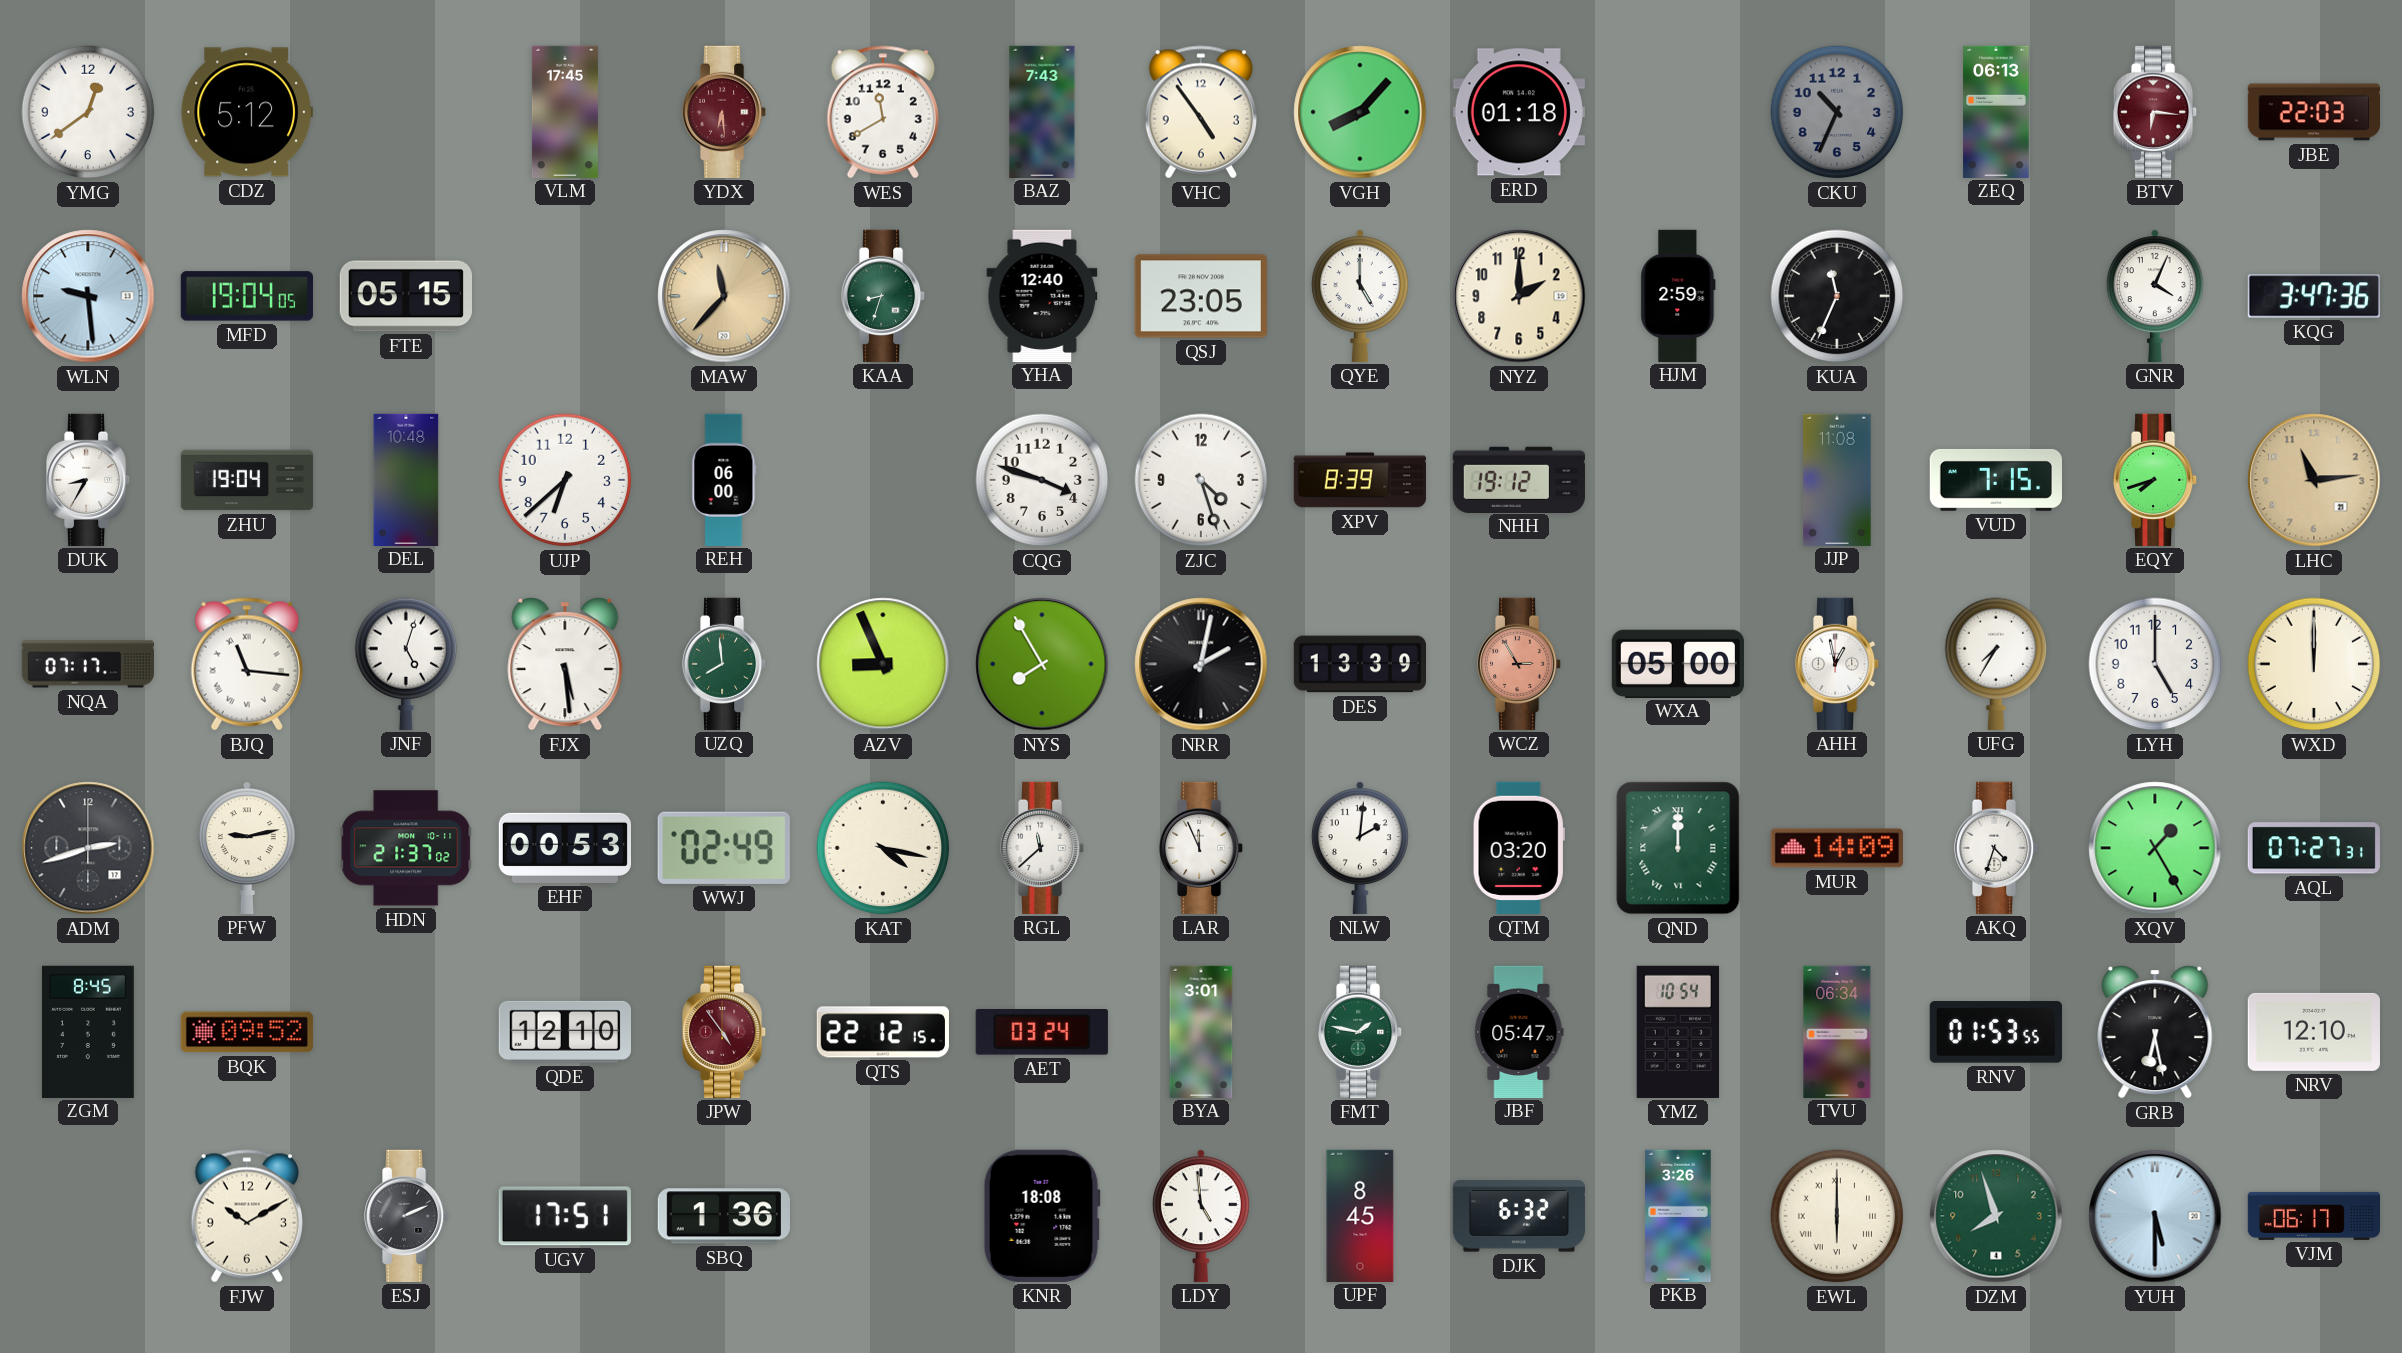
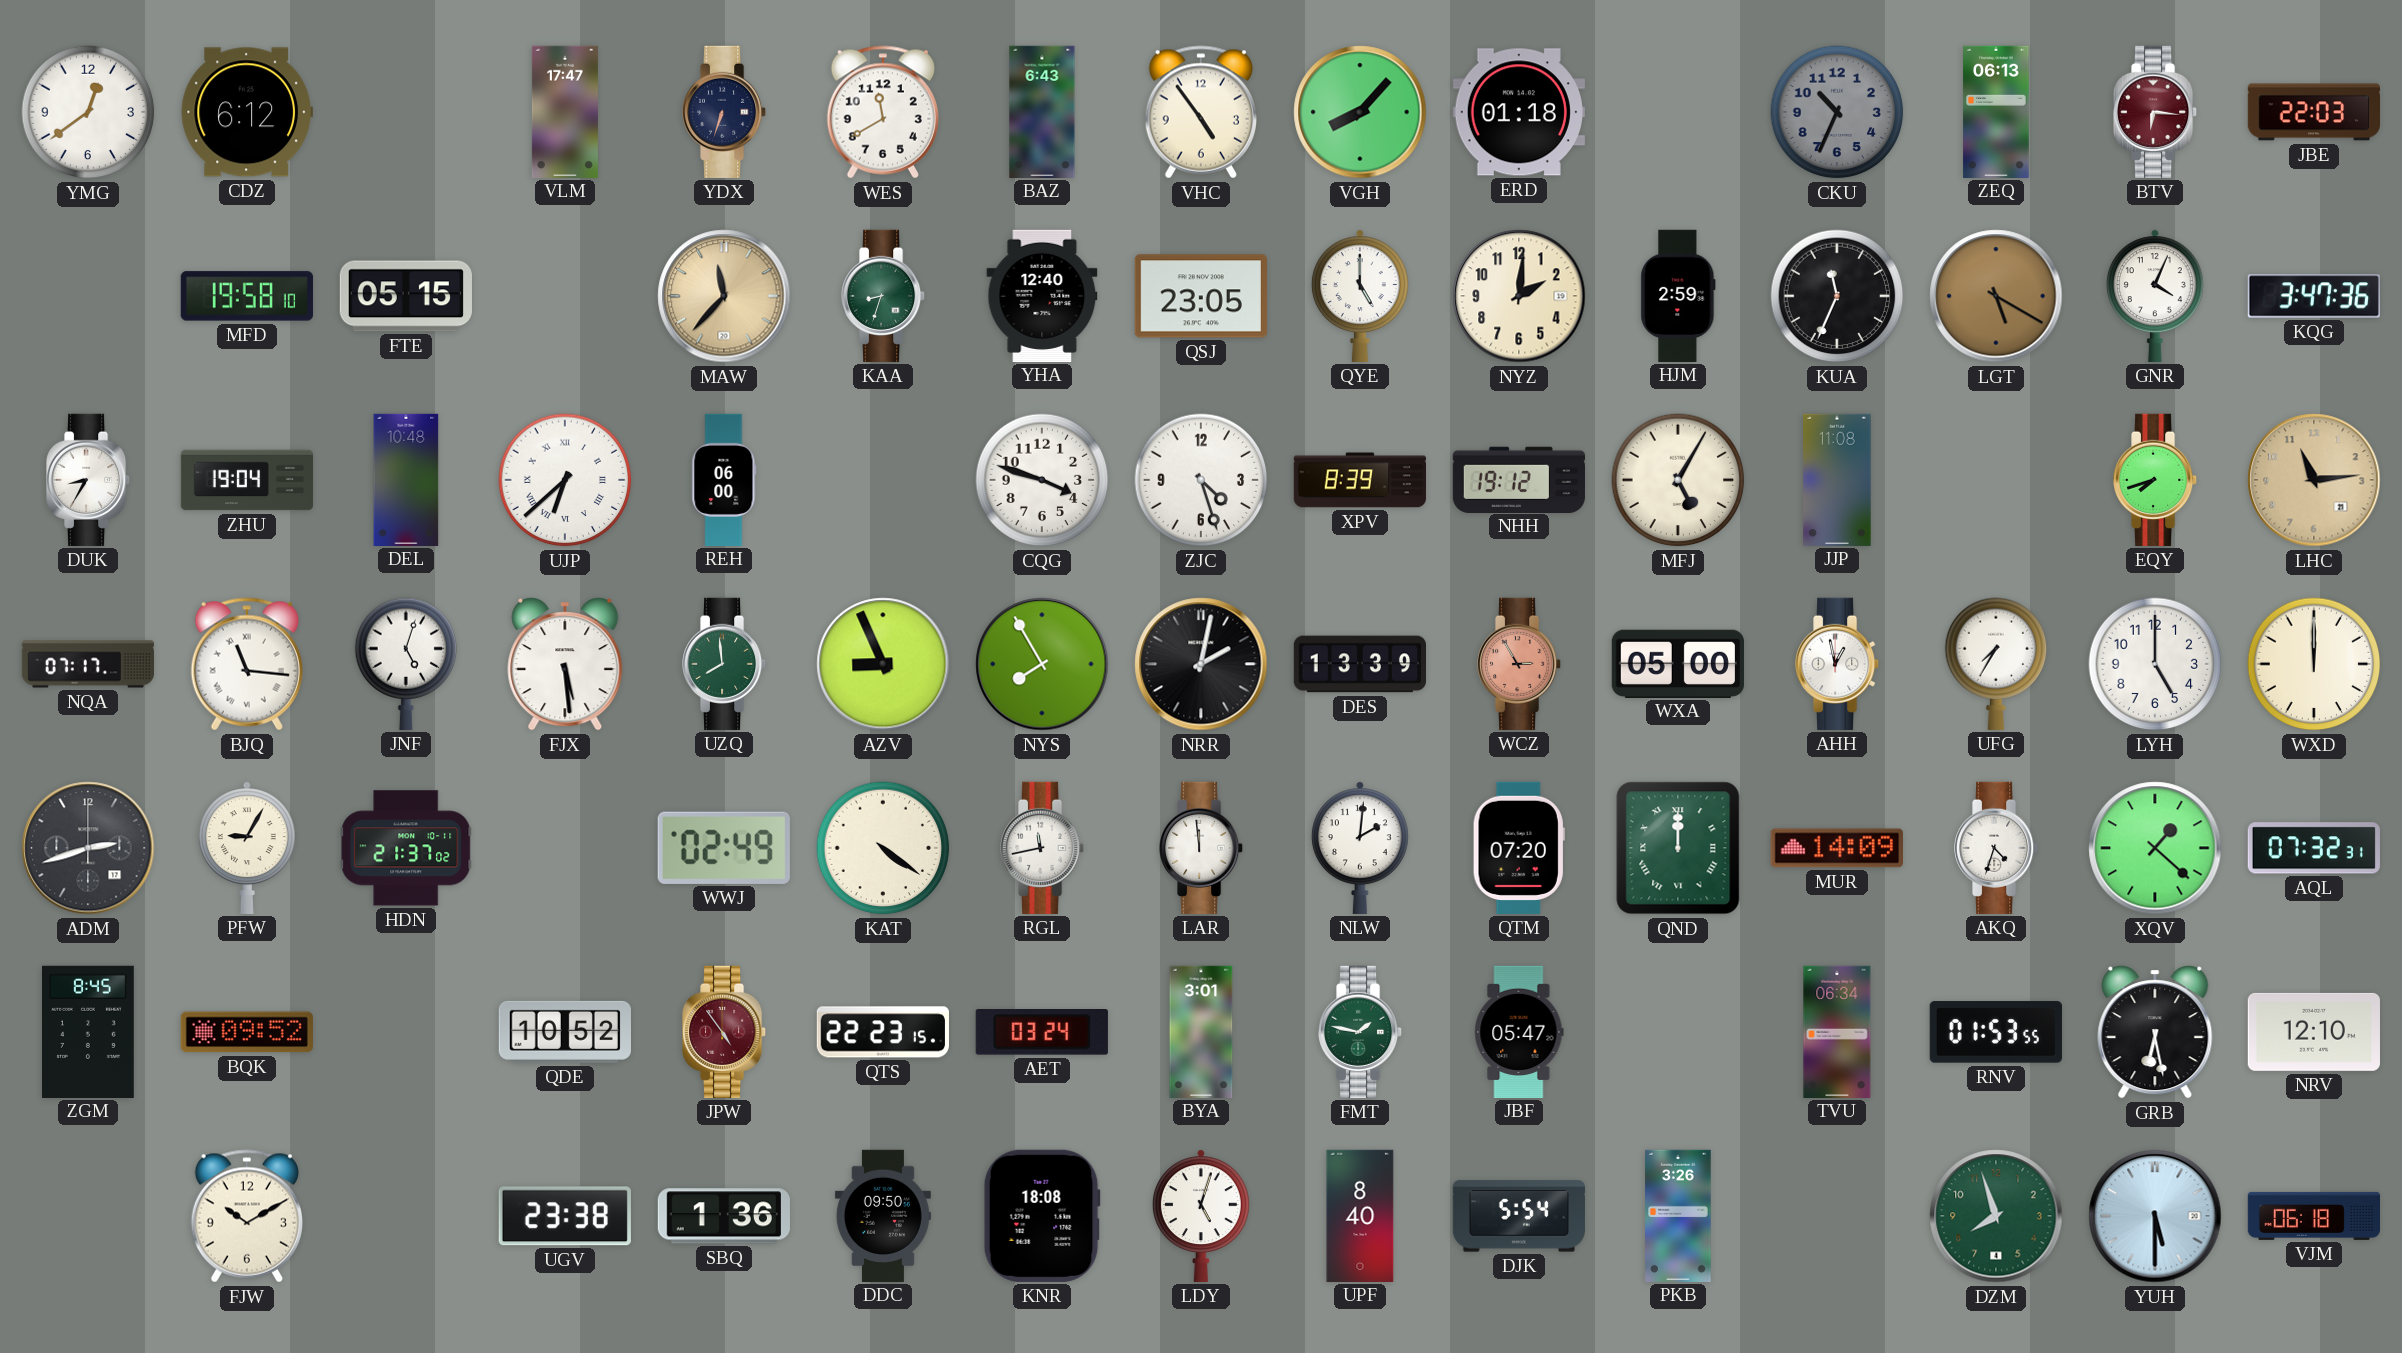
CDZ: 5:12 -> 6:12 (247, 112)
VLM: 17:45 -> 17:47 (565, 111)
YDX: 6:29 -> 6:33 (725, 112)
YDX dial: burgundy -> navy (725, 112)
BAZ: 7:43 -> 6:43 (1042, 111)
WLN: 9:29 -> none (88, 296)
MFD: 19:04 -> 19:58 (247, 296)
NYZ: 2:00 -> 2:01 (1519, 296)
LGT: none -> 5:20 (1996, 296)
UJP numerals: Arabic -> Roman (565, 480)
MFJ: none -> 5:05 (1678, 480)
VUD: 7:15 -> none (1996, 480)
PFW: 9:13 -> 9:05 (247, 848)
EHF: 00:53 -> none (564, 848)
KAT: 4:17 -> 4:21 (883, 848)
RGL: 11:38 -> 11:43 (1043, 848)
LAR: 11:56 -> 11:59 (1202, 848)
QTM: 03:20 -> 07:20 (1519, 848)
XQV: 1:25 -> 1:22 (2155, 848)
AQL: 07:27 -> 07:32 (2314, 848)
QDE: 12:10 -> 10:52 (565, 1032)
QTS: 22:12 -> 22:23 (883, 1032)
YMZ: 10:54 -> none (1678, 1032)
ESJ: 2:11 -> none (407, 1216)
UGV: 17:51 -> 23:38 (565, 1216)
DDC: none -> 09:50 (883, 1215)
LDY: 4:59 -> 5:03 (1201, 1216)
UPF: 8:45 -> 8:40 (1360, 1215)
DJK: 6:32 -> 5:54 (1519, 1216)
EWL: 6:00 -> none (1837, 1216)
VJM: 06:17 -> 06:18 (2313, 1216)
